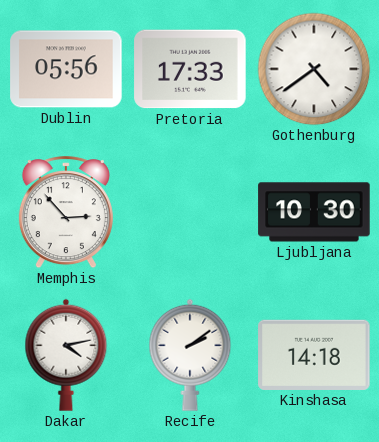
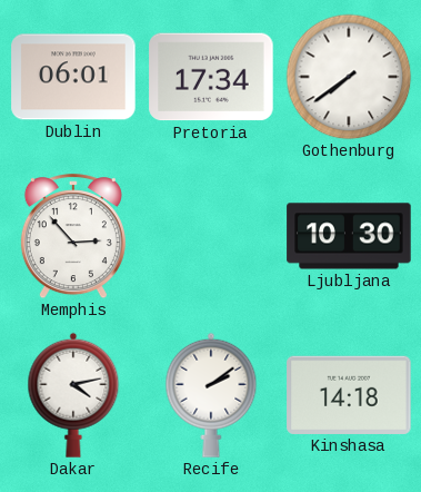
Dublin: 05:56 -> 06:01 (73, 77)
Pretoria: 17:33 -> 17:34 (211, 77)
Gothenburg: 4:39 -> 7:39 (349, 77)
